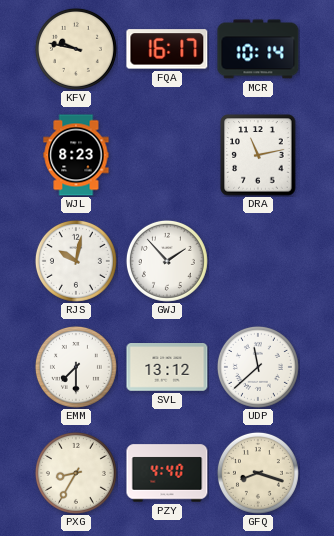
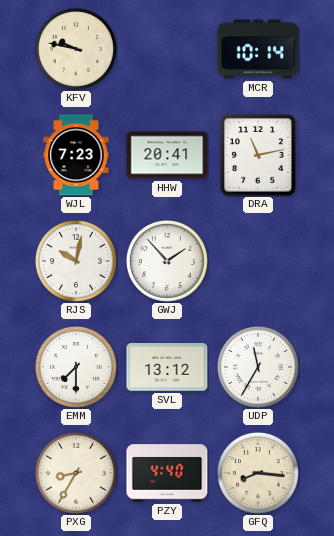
FQA: 16:17 -> none (167, 49)
WJL: 8:23 -> 7:23 (76, 155)
HHW: none -> 20:41 (167, 155)
UDP: 11:38 -> 11:35 (258, 367)
GFQ: 8:18 -> 8:16 (258, 473)
